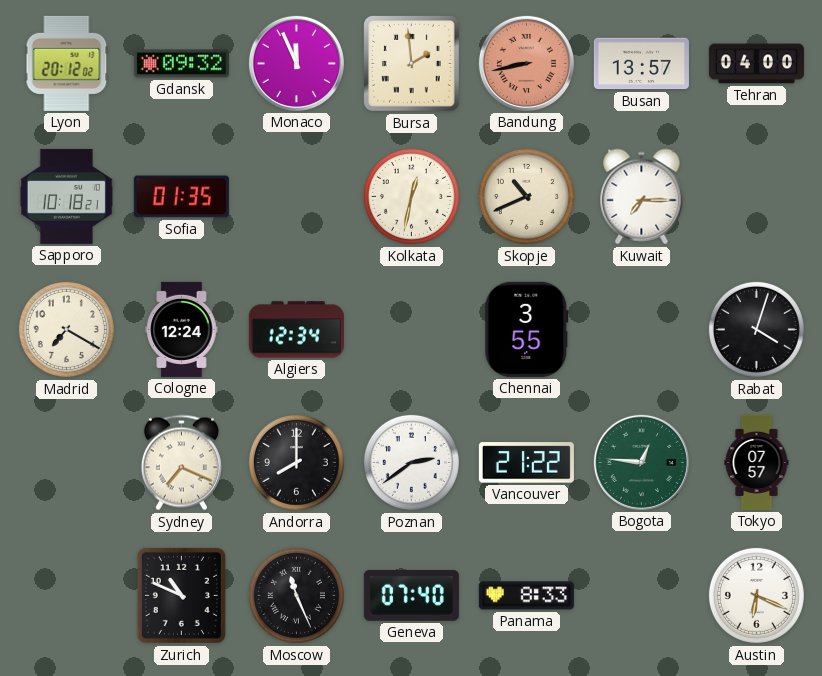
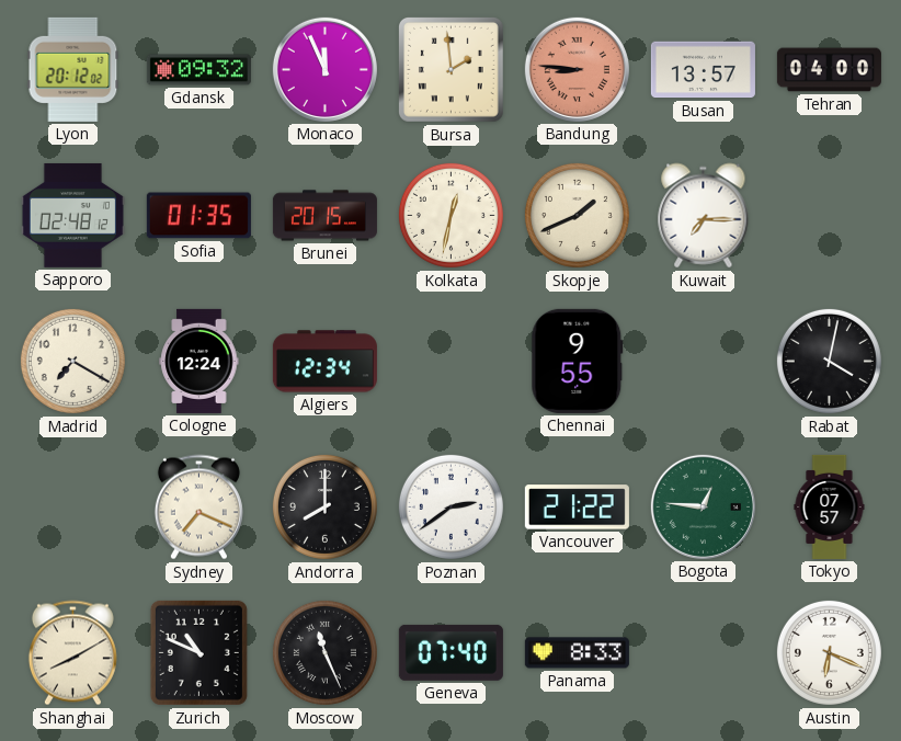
Bandung: 8:43 -> 8:46 (577, 69)
Sapporo: 10:18 -> 02:48 (72, 215)
Brunei: none -> 20:15 (324, 216)
Skopje: 10:41 -> 1:41 (577, 215)
Chennai: 3:55 -> 9:55 (578, 361)
Rabat: 4:03 -> 4:02 (829, 361)
Shanghai: none -> 8:10 (72, 653)
